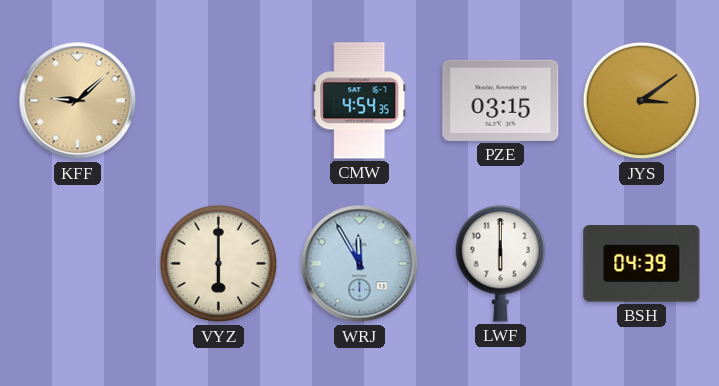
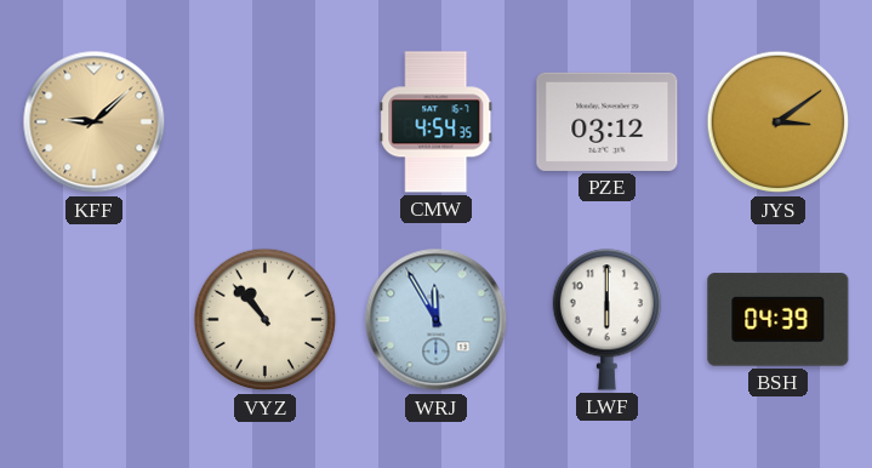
PZE: 03:15 -> 03:12 (608, 121)
VYZ: 6:00 -> 10:53 (266, 320)
